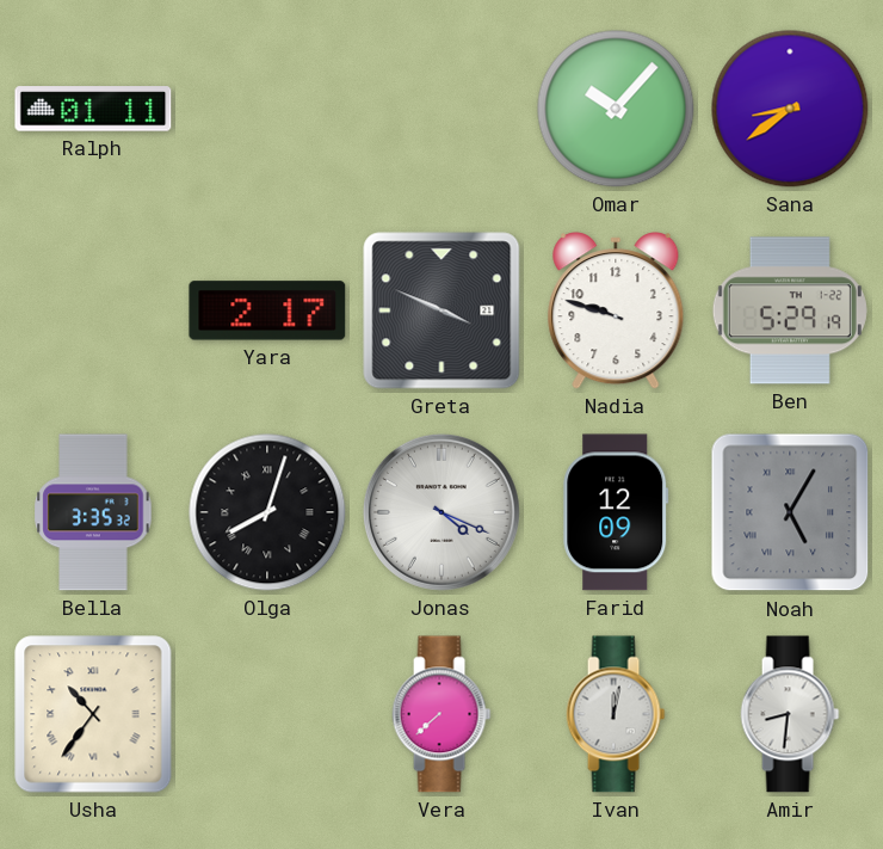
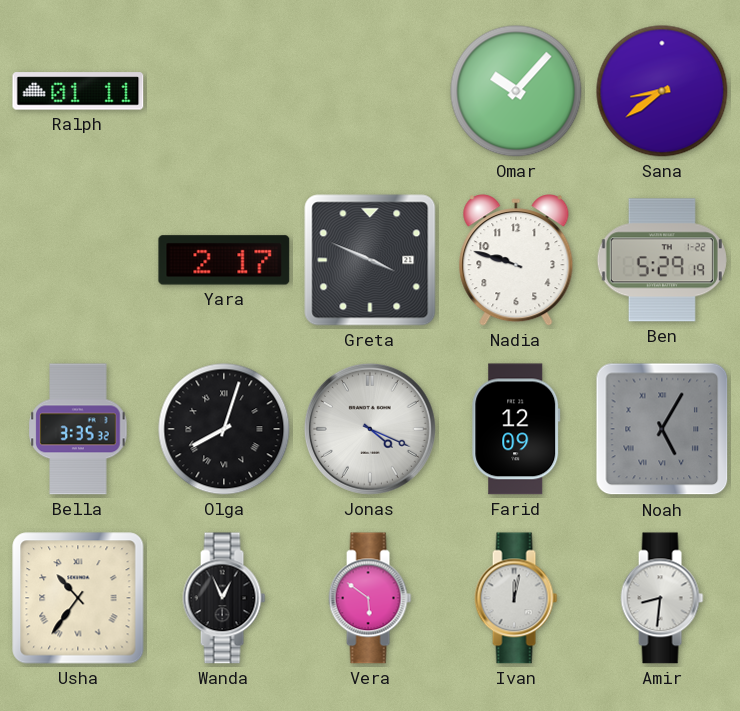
Wanda: none -> 12:56 (224, 598)
Vera: 7:38 -> 5:51 (370, 598)
